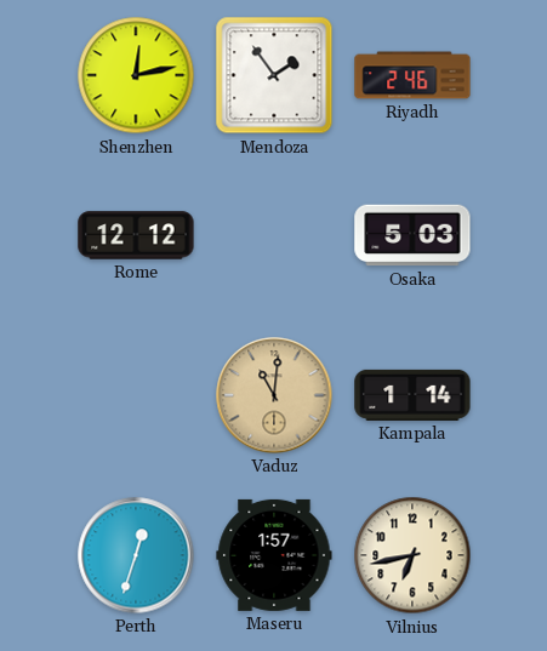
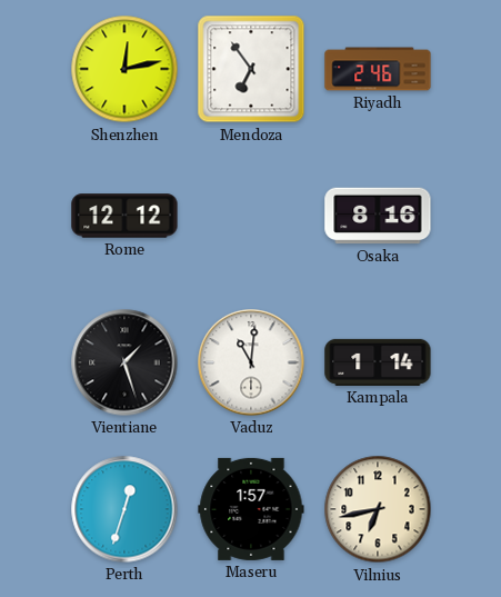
Mendoza: 1:54 -> 6:54 (251, 69)
Osaka: 5:03 -> 8:16 (378, 216)
Vientiane: none -> 1:27 (124, 362)
Vaduz dial: champagne -> white (251, 362)
